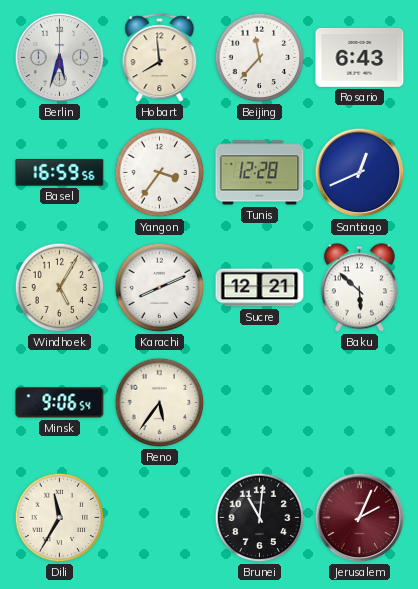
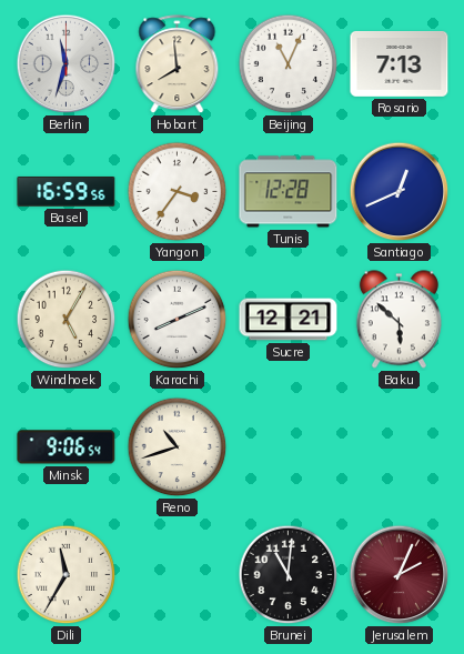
Berlin: 5:33 -> 11:33 (67, 64)
Beijing: 11:37 -> 11:04 (289, 64)
Rosario: 6:43 -> 7:13 (400, 63)
Reno: 5:36 -> 10:42 (178, 447)
